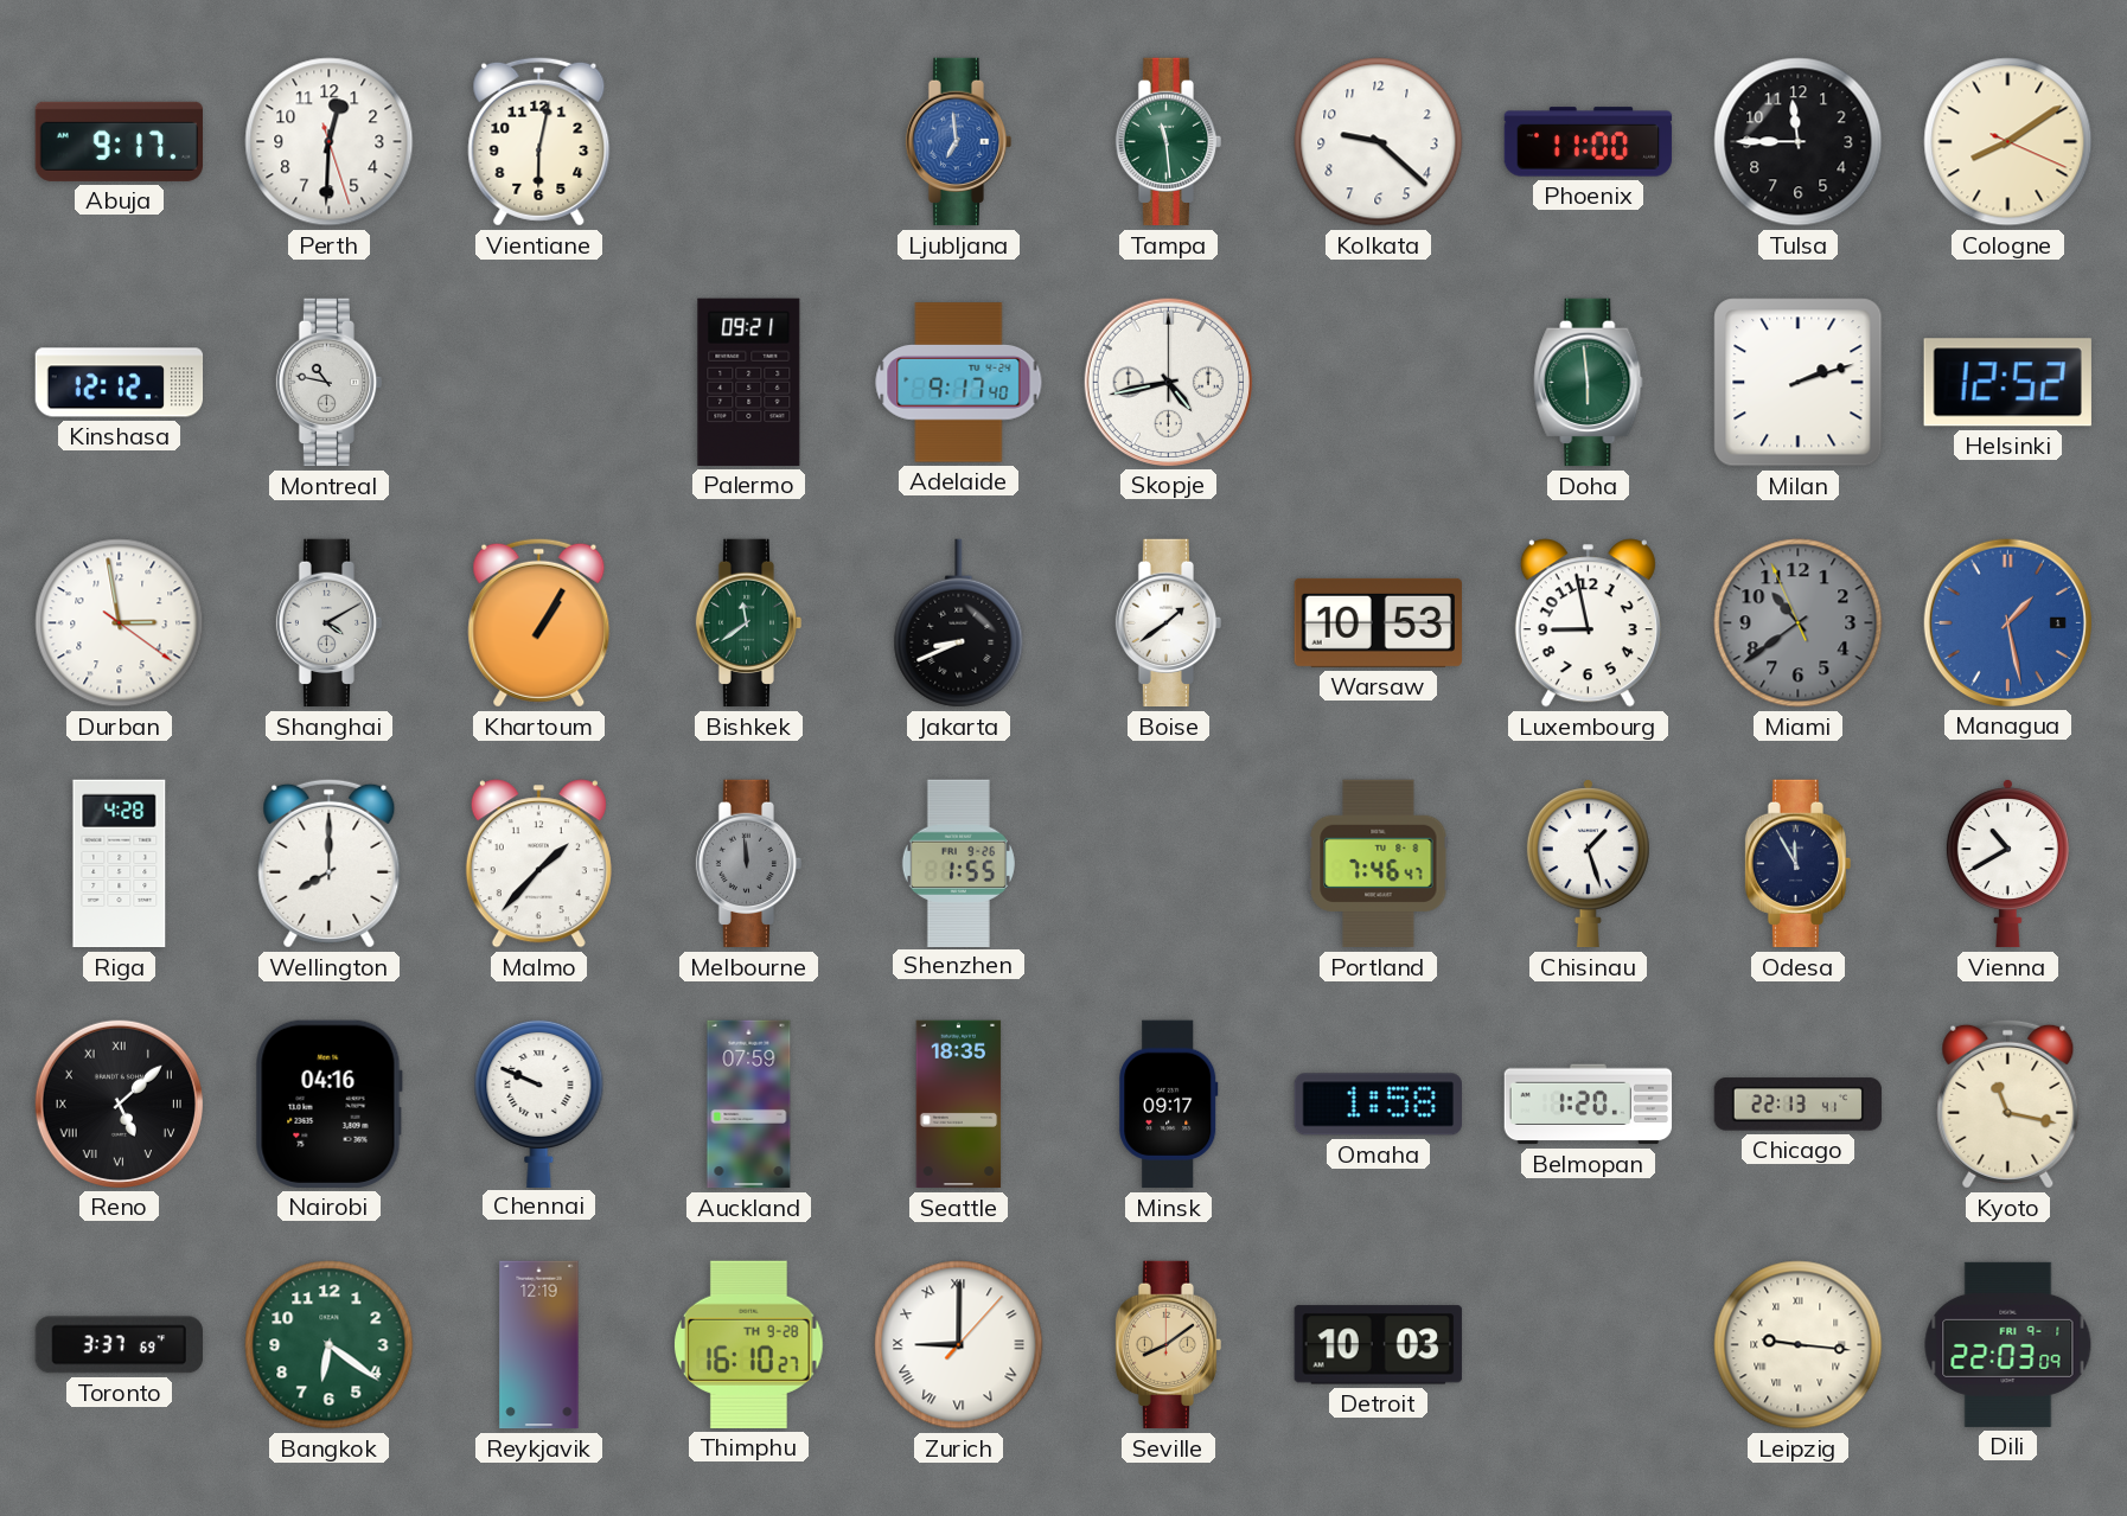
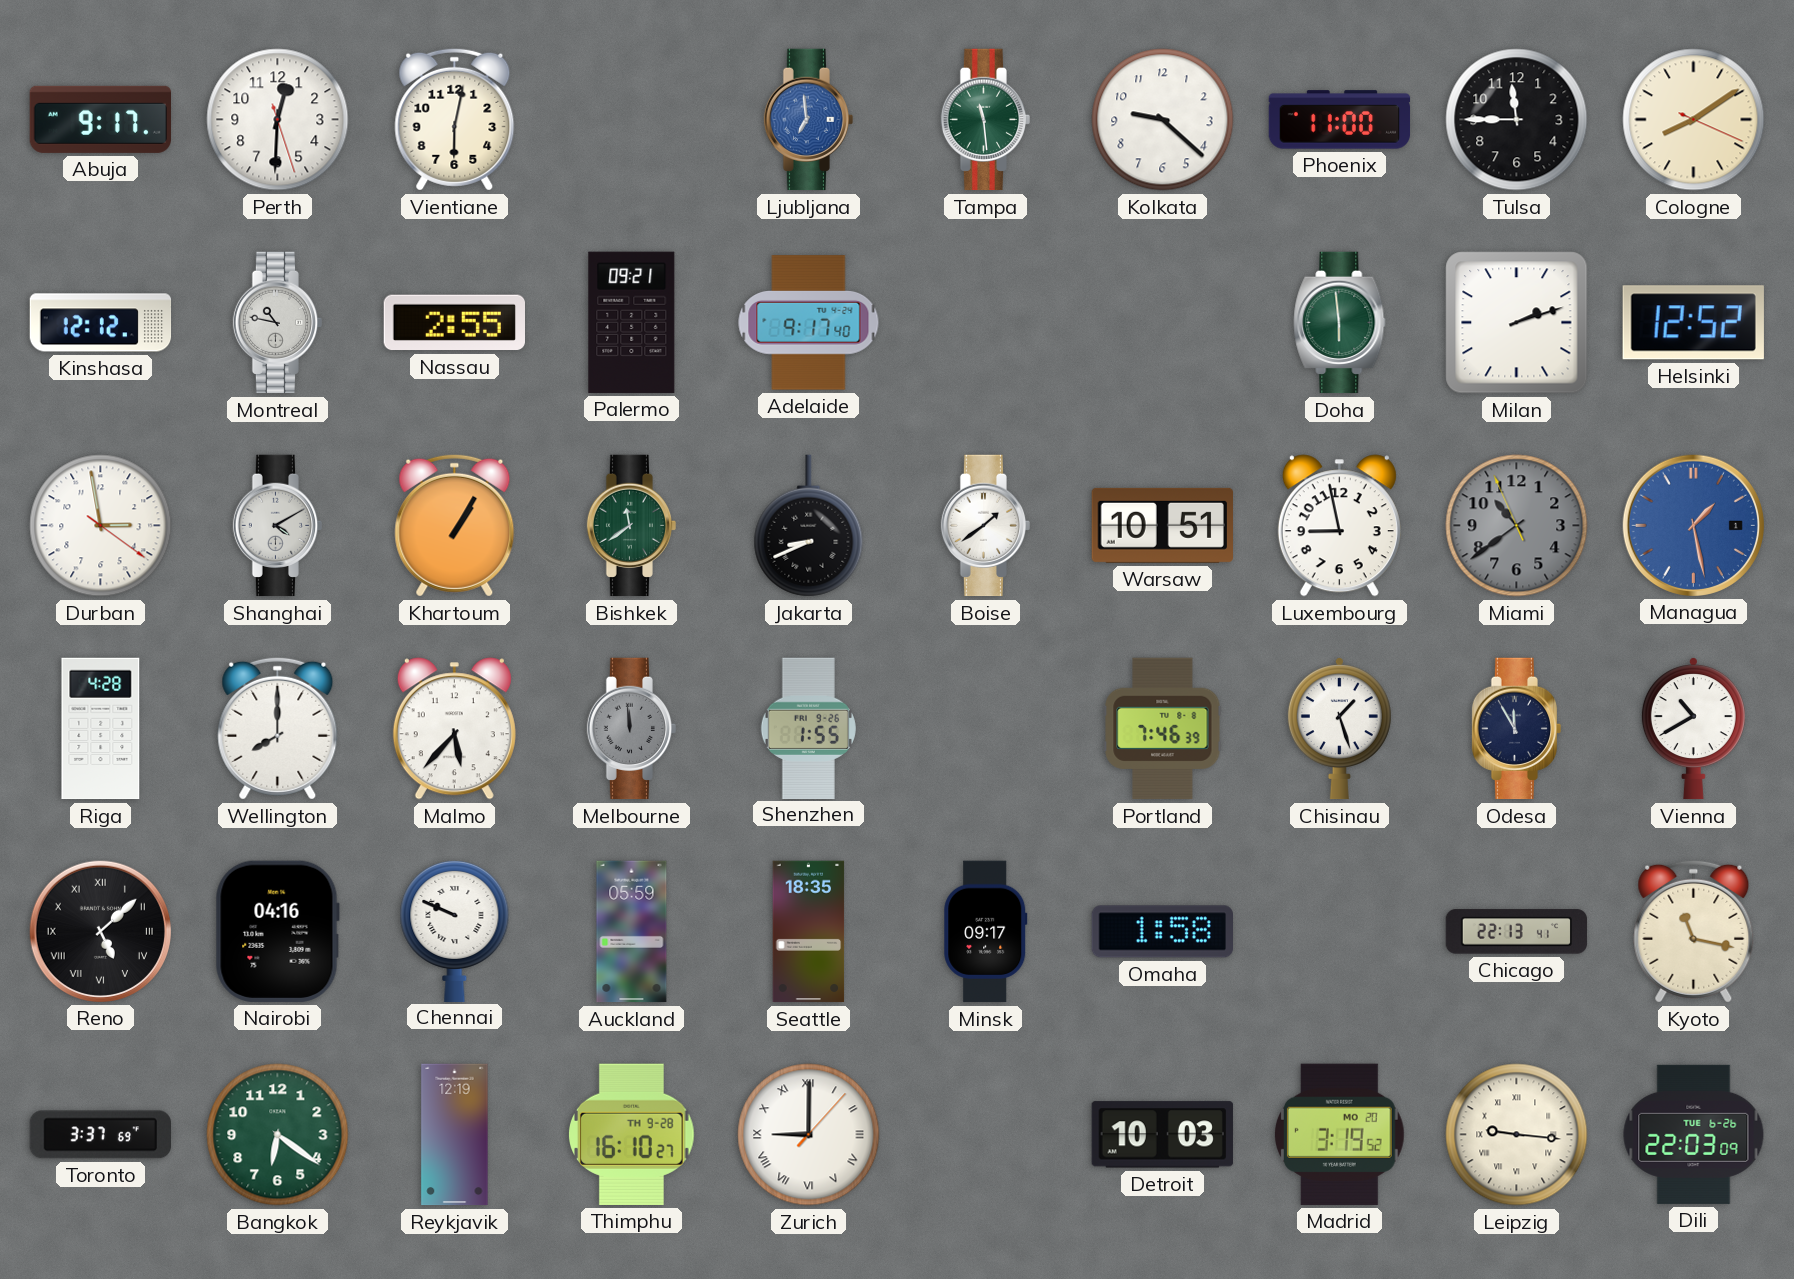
Nassau: none -> 2:55 (454, 323)
Skopje: 4:43 -> none (1168, 382)
Warsaw: 10:53 -> 10:51 (1162, 525)
Malmo: 1:37 -> 5:37 (454, 729)
Portland: 7:46:47 -> 7:46:39 (1163, 729)
Auckland: 07:59 -> 05:59 (632, 932)
Belmopan: 1:20 -> none (1589, 1105)
Seville: 8:09 -> none (1169, 1345)
Madrid: none -> 3:19 (1339, 1134)
Dili date: FRI 9-1 -> TUE 6-26 (1694, 1134)
